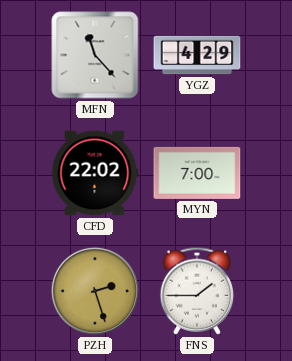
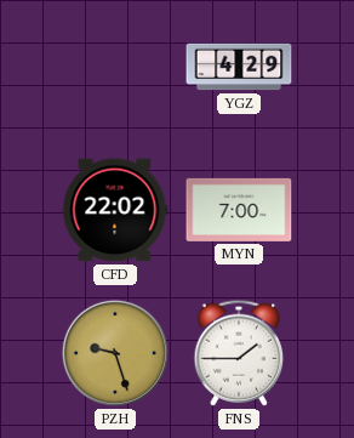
MFN: 11:23 -> none (95, 55)
PZH: 2:27 -> 9:27 (115, 353)
